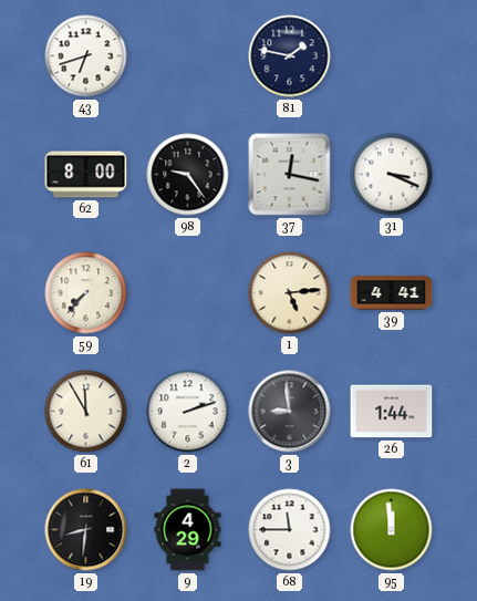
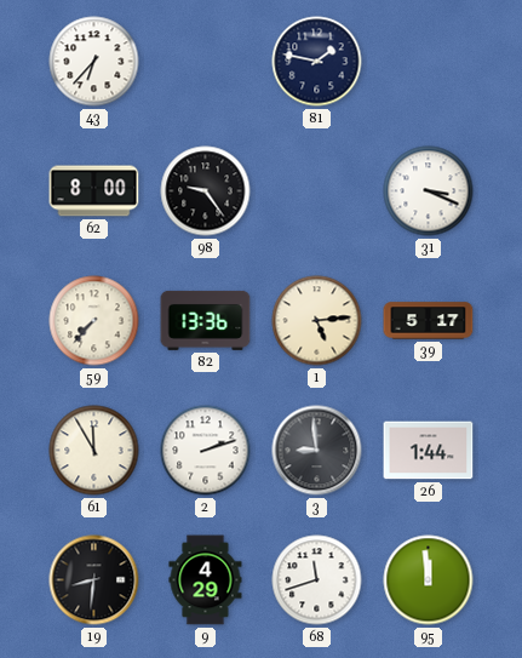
43: 6:42 -> 6:37 (94, 62)
37: 12:17 -> none (290, 175)
82: none -> 13:36 (206, 320)
39: 4:41 -> 5:17 (429, 321)
68: 11:45 -> 11:42 (317, 580)
